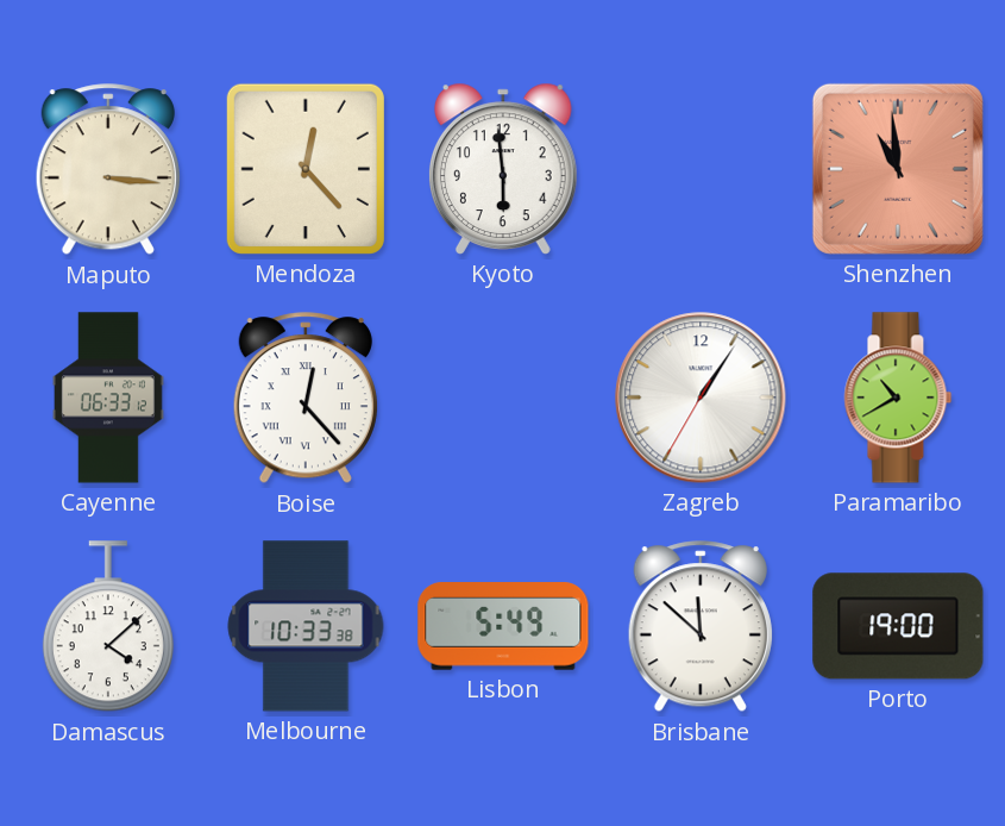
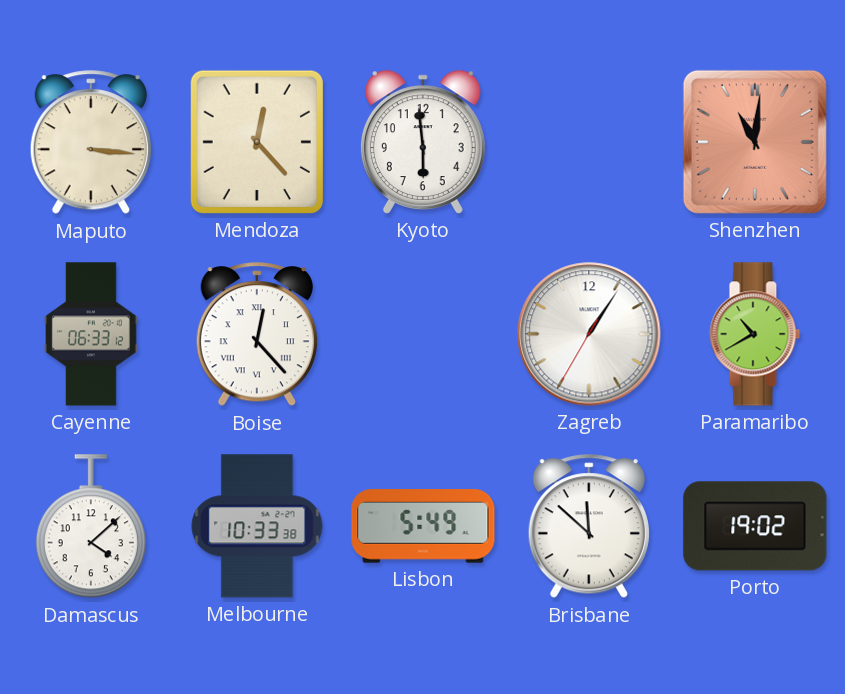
Shenzhen: 10:59 -> 11:01 (755, 142)
Porto: 19:00 -> 19:02 (755, 526)
